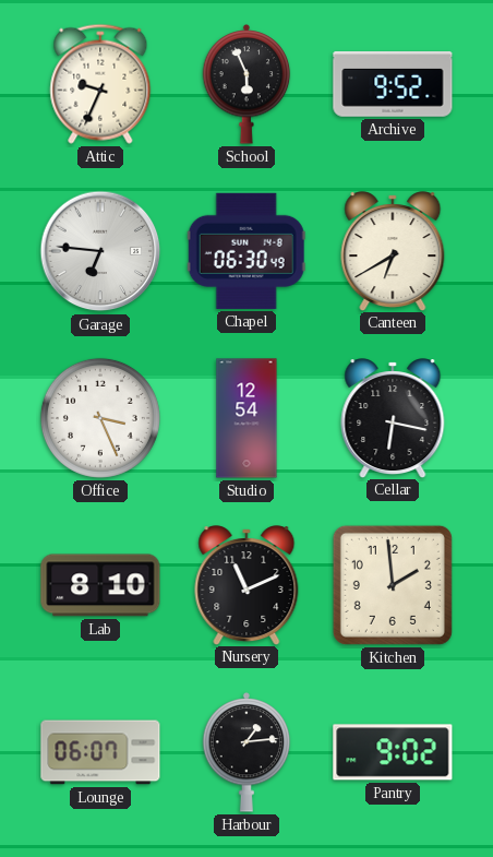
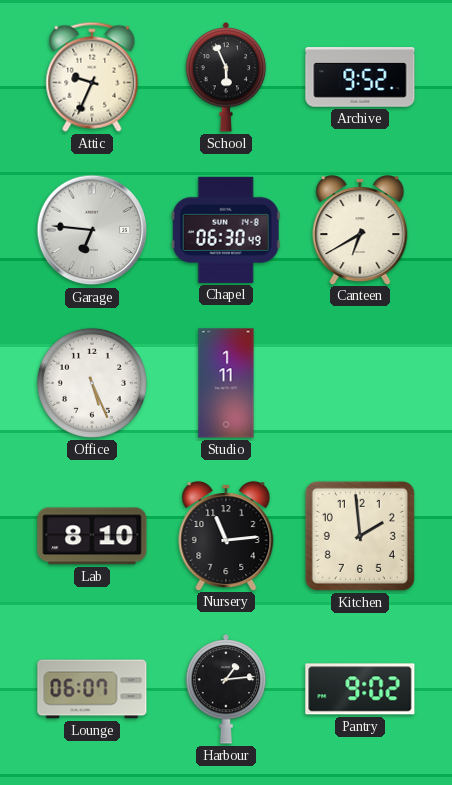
Office: 3:26 -> 5:26 (92, 383)
Studio: 12:54 -> 1:11 (226, 383)
Cellar: 6:17 -> none (393, 418)
Nursery: 11:11 -> 11:14 (226, 536)
